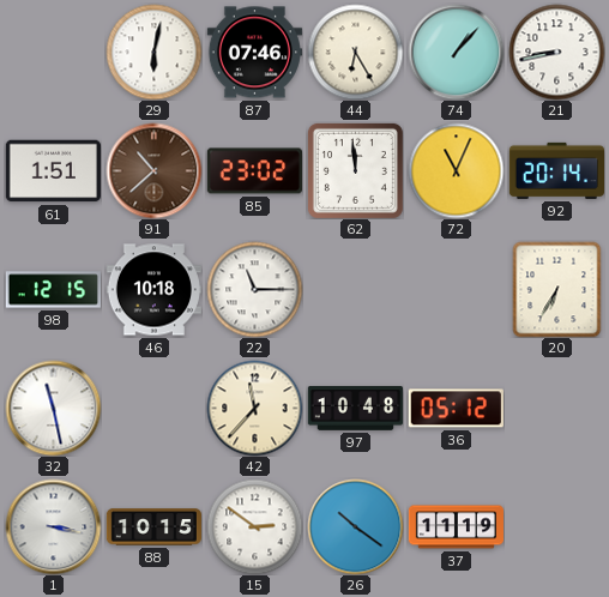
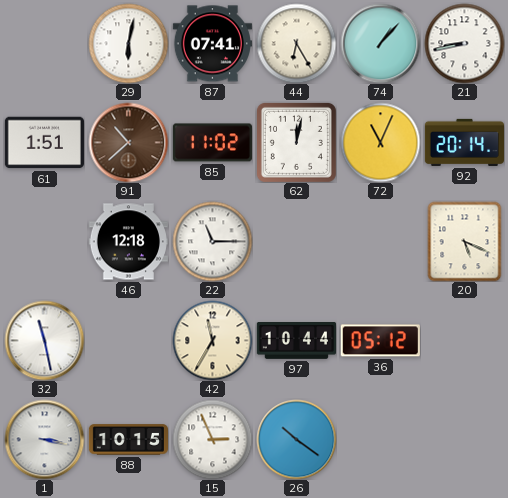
87: 07:46 -> 07:41 (212, 44)
85: 23:02 -> 11:02 (212, 143)
62: 11:59 -> 12:02 (296, 142)
98: 12:15 -> none (53, 290)
46: 10:18 -> 12:18 (128, 242)
20: 6:35 -> 5:19 (465, 241)
42: 11:37 -> 11:35 (212, 340)
97: 10:48 -> 10:44 (296, 341)
15: 2:51 -> 2:56 (212, 439)
37: 11:19 -> none (456, 527)
